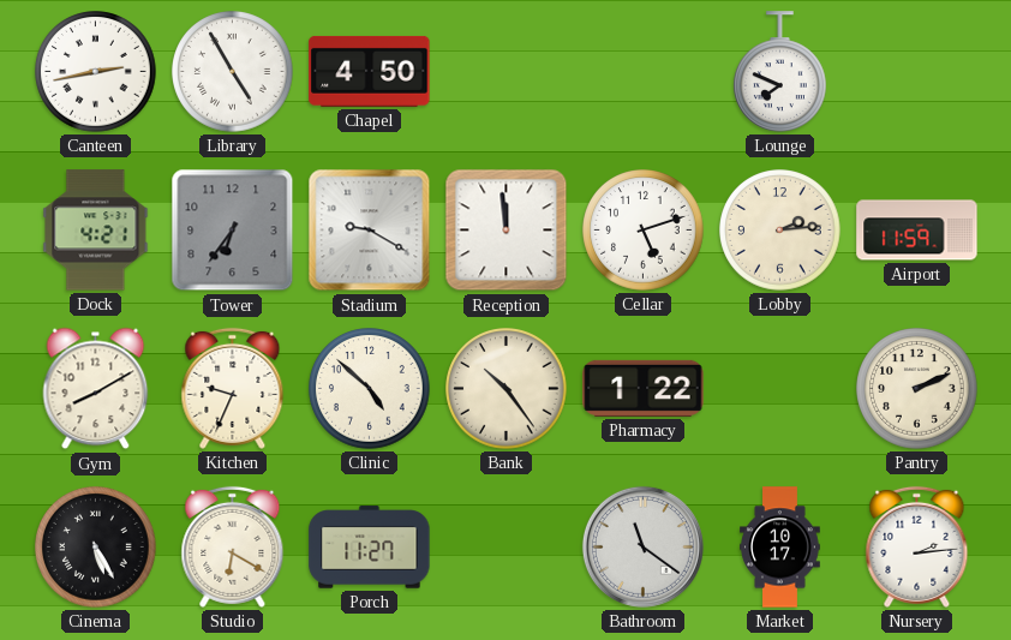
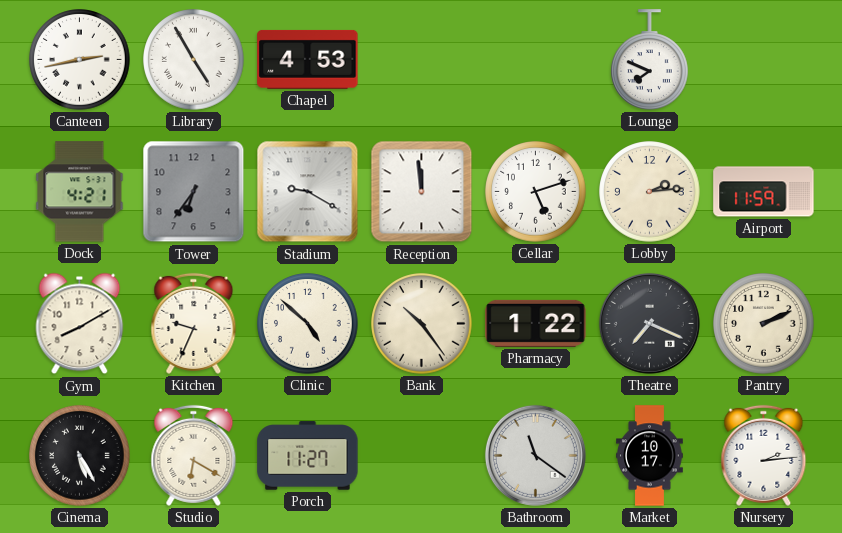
Chapel: 4:50 -> 4:53 (308, 59)
Theatre: none -> 7:19 (649, 323)
